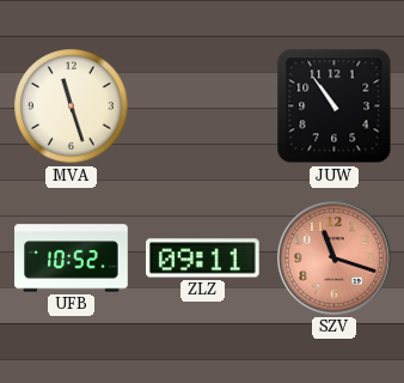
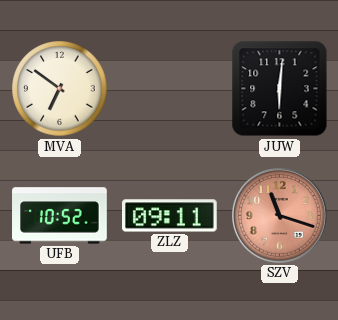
MVA: 11:27 -> 6:51 (60, 89)
JUW: 10:54 -> 6:01 (280, 89)
